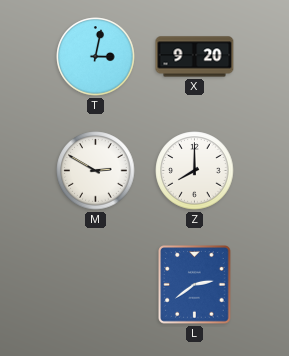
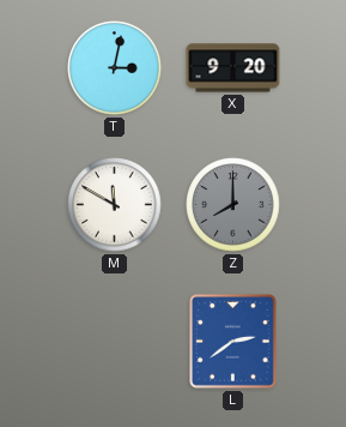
M: 2:50 -> 11:50 (115, 205)
Z dial: white -> grey (233, 205)
